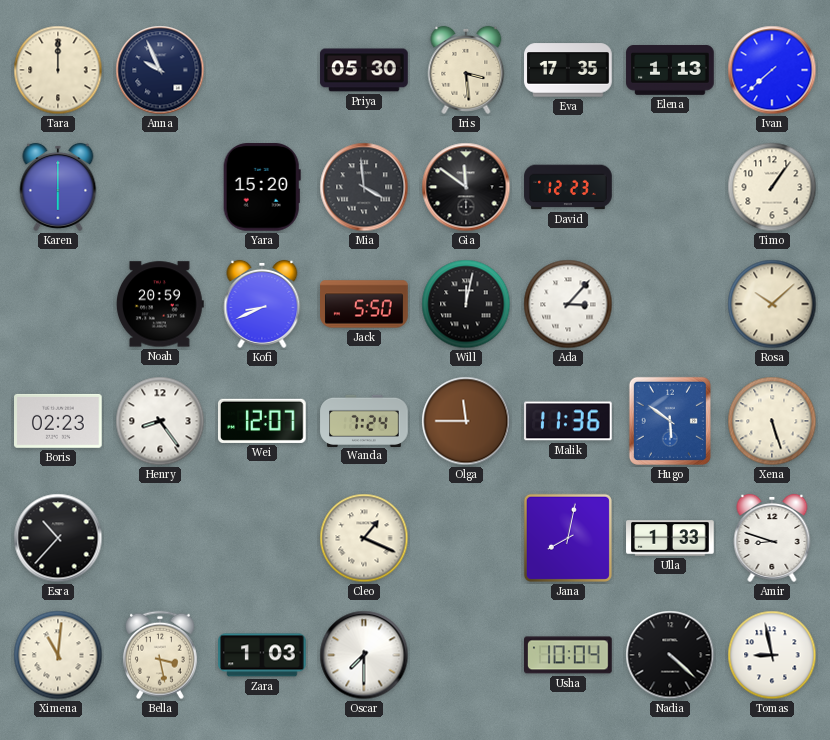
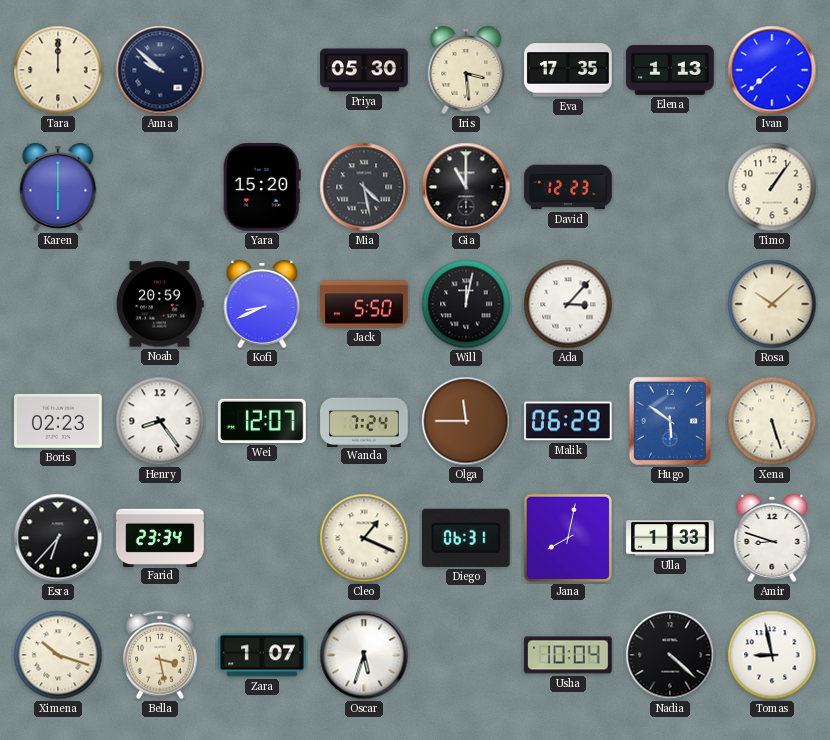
Anna: 9:56 -> 9:52 (160, 70)
Mia: 3:59 -> 4:28 (364, 187)
Gia: 11:51 -> 11:00 (466, 187)
Malik: 11:36 -> 06:29 (569, 421)
Esra: 10:37 -> 6:37 (58, 538)
Farid: none -> 23:34 (160, 537)
Diego: none -> 06:31 (466, 538)
Ximena: 11:01 -> 10:18 (58, 655)
Zara: 1:03 -> 1:07 (262, 655)
Oscar: 7:30 -> 5:33 (364, 655)
